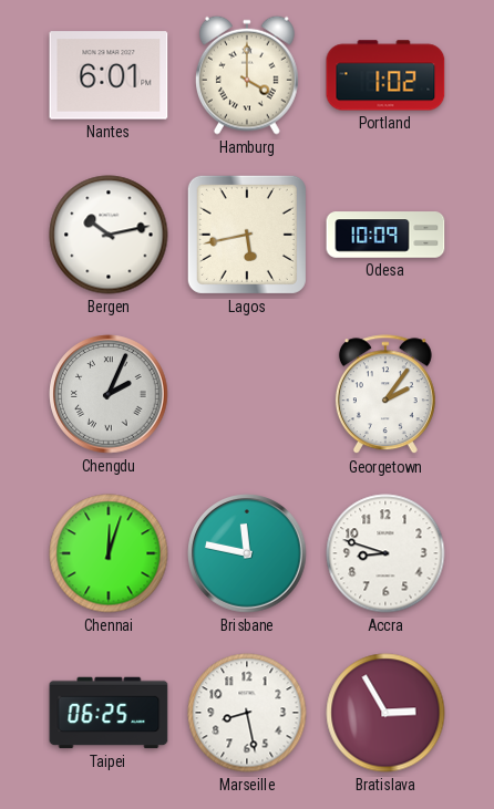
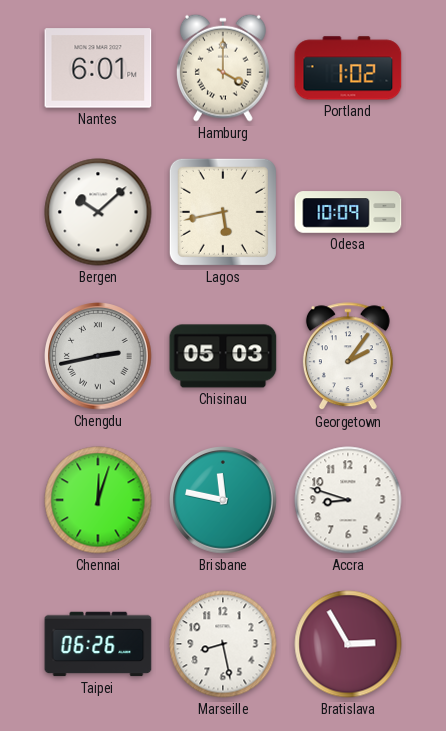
Bergen: 10:13 -> 10:08 (98, 212)
Chengdu: 2:04 -> 2:43 (98, 356)
Chisinau: none -> 05:03 (223, 356)
Taipei: 06:25 -> 06:26 (98, 644)
